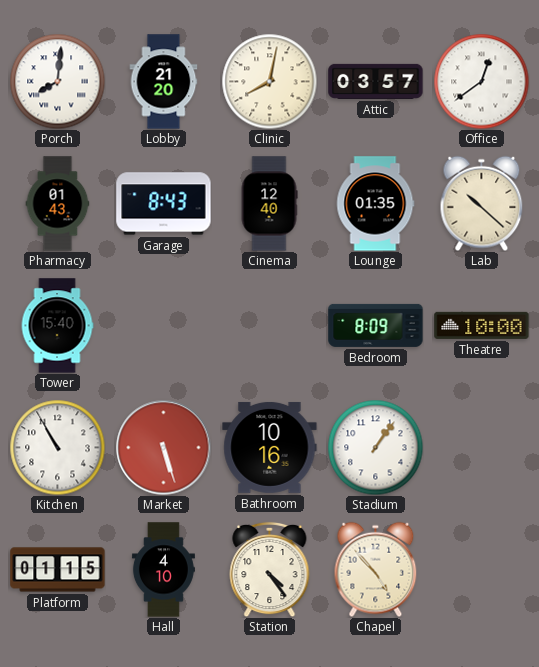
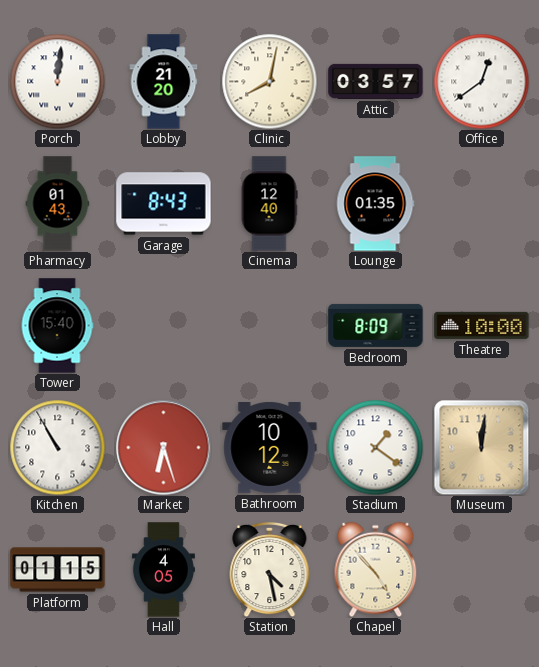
Porch: 8:01 -> 12:01 (57, 81)
Lab: 10:22 -> none (482, 203)
Market: 5:27 -> 6:27 (163, 447)
Bathroom: 10:16 -> 10:12 (270, 447)
Stadium: 1:06 -> 1:21 (375, 447)
Museum: none -> 12:01 (481, 447)
Hall: 4:10 -> 4:05 (163, 570)
Station: 4:24 -> 4:28 (270, 569)
